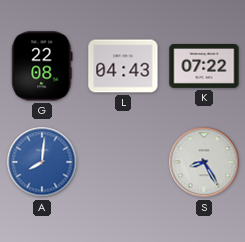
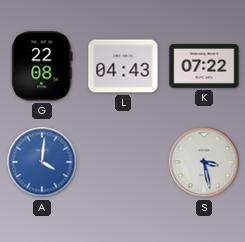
A: 8:01 -> 4:01 (42, 162)
S: 8:25 -> 3:28 (204, 162)
